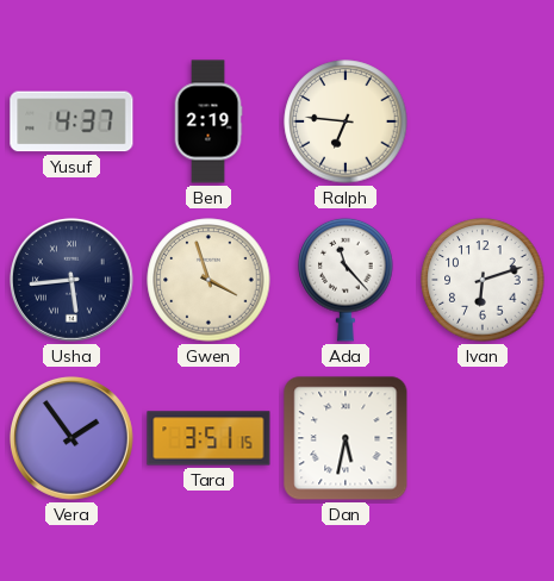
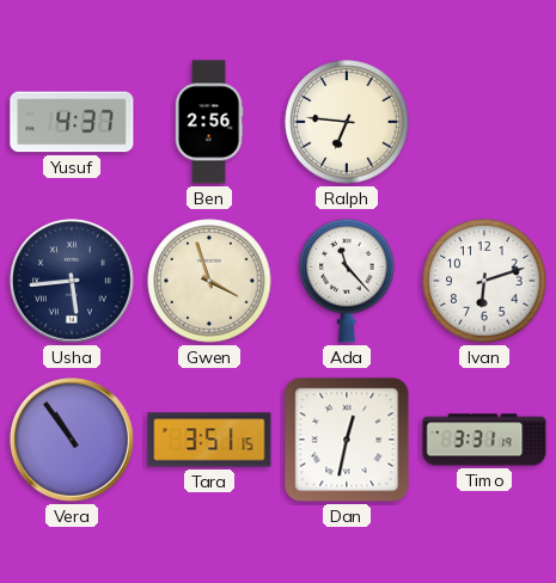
Ben: 2:19 -> 2:56 (209, 122)
Vera: 1:54 -> 10:54 (72, 440)
Dan: 5:32 -> 12:32 (347, 440)
Timo: none -> 3:31 (484, 440)
